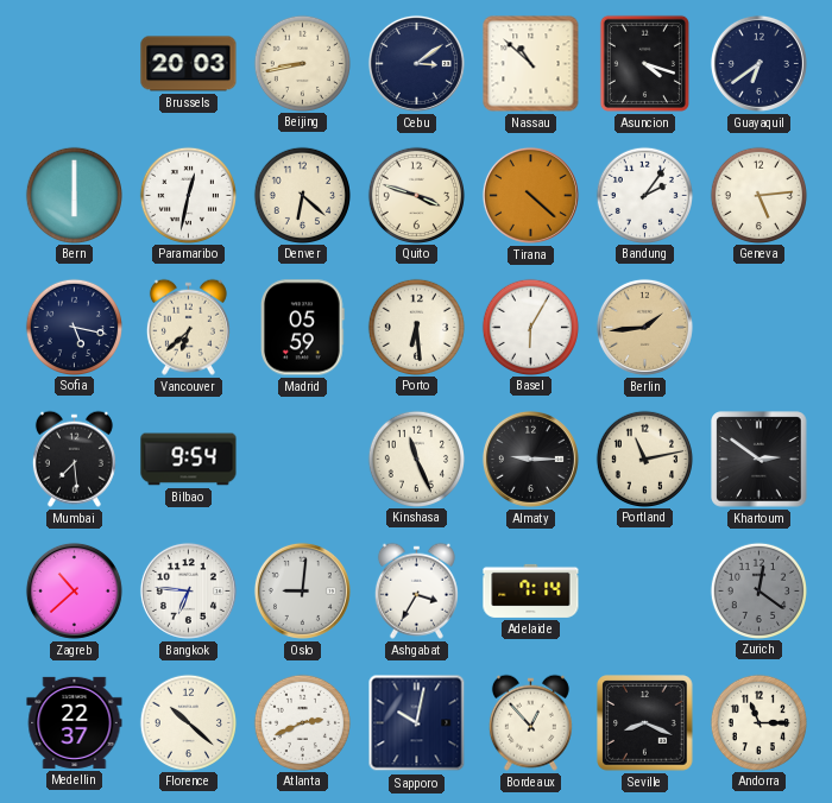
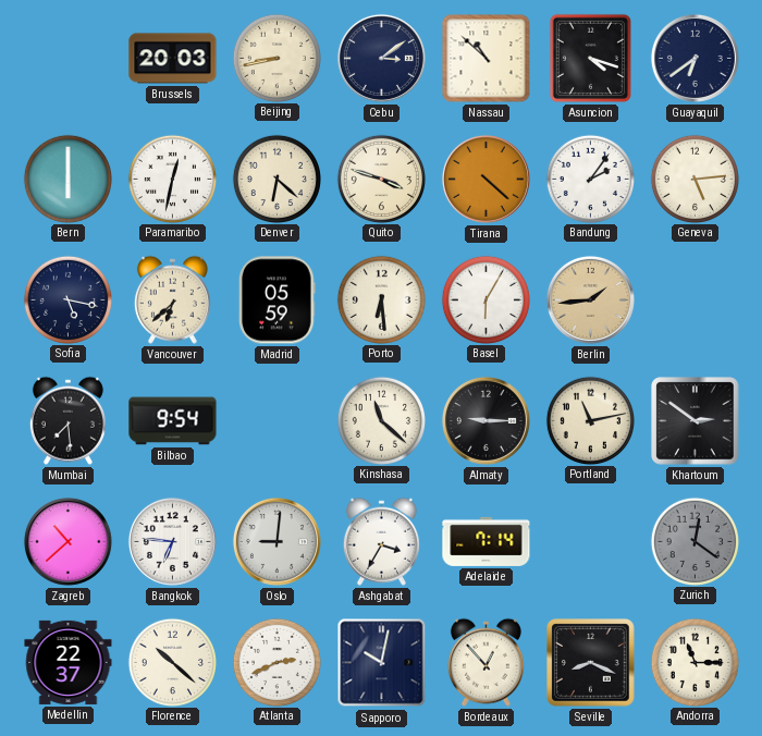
Kinshasa: 11:26 -> 11:22 (381, 420)
